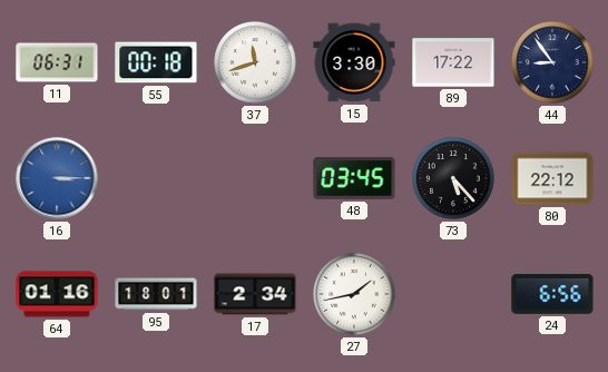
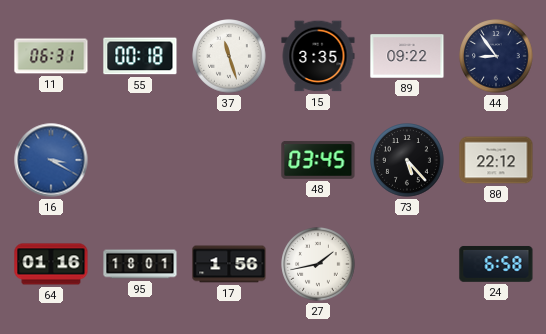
37: 11:42 -> 11:27 (229, 56)
15: 3:30 -> 3:35 (318, 56)
89: 17:22 -> 09:22 (407, 56)
16: 3:15 -> 3:20 (51, 160)
17: 2:34 -> 1:56 (229, 264)
24: 6:56 -> 6:58 (496, 264)
